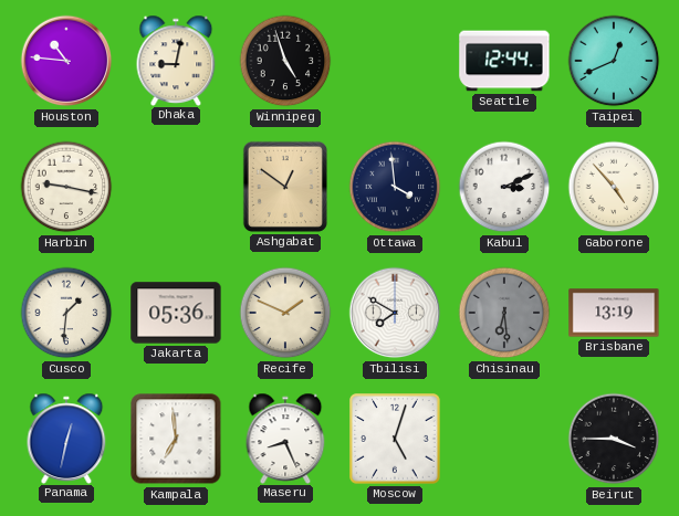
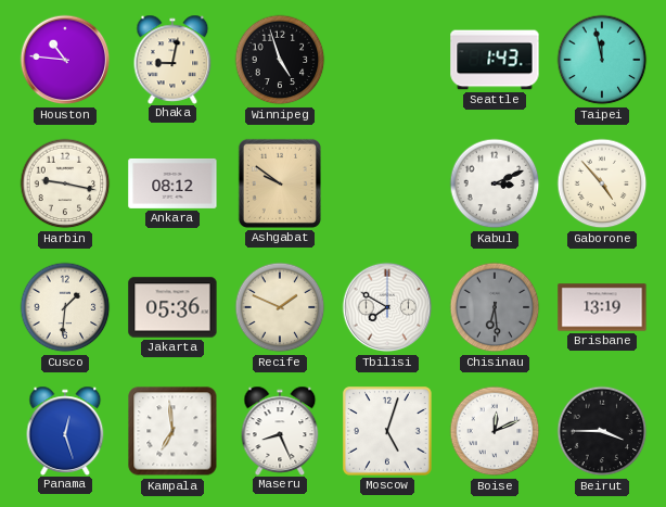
Seattle: 12:44 -> 1:43 (495, 60)
Taipei: 12:41 -> 11:58 (602, 60)
Ankara: none -> 08:12 (172, 183)
Ashgabat: 12:51 -> 9:51 (280, 183)
Ottawa: 3:59 -> none (395, 187)
Panama: 12:32 -> 12:27 (65, 430)
Boise: none -> 12:11 (495, 431)
